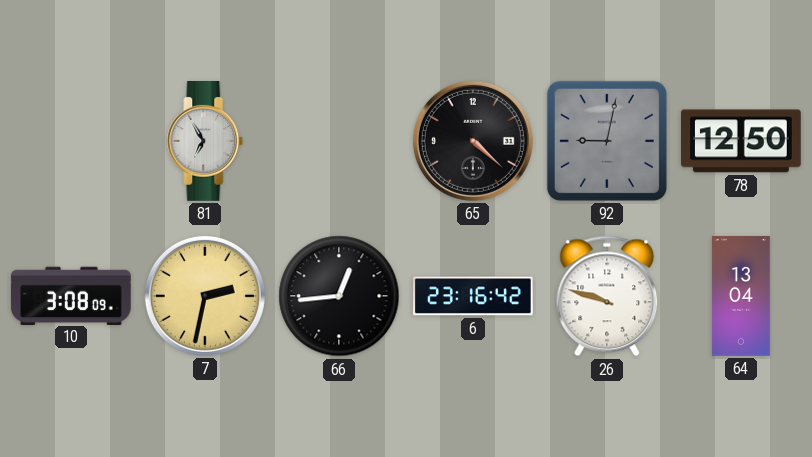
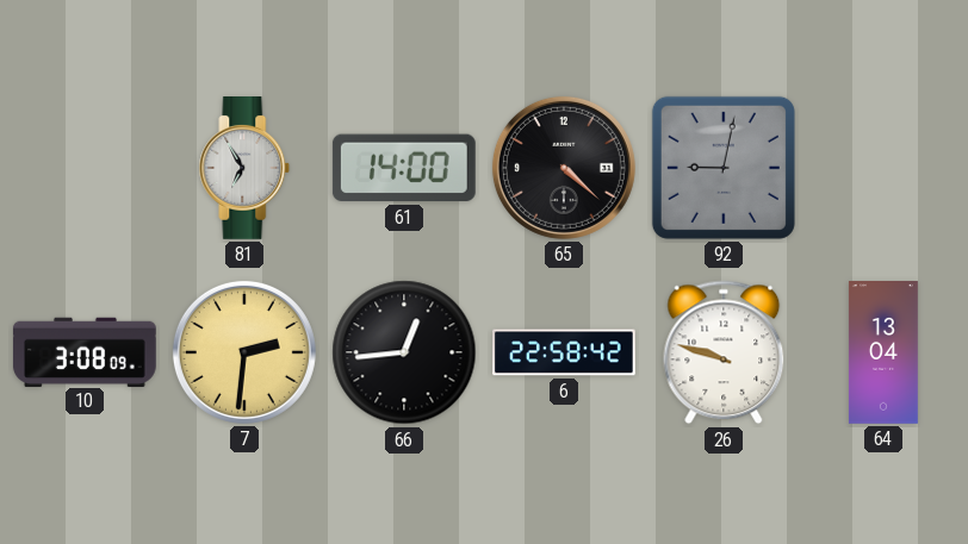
61: none -> 14:00 (404, 168)
78: 12:50 -> none (741, 141)
7: 2:32 -> 2:31 (244, 352)
6: 23:16 -> 22:58 (565, 352)
